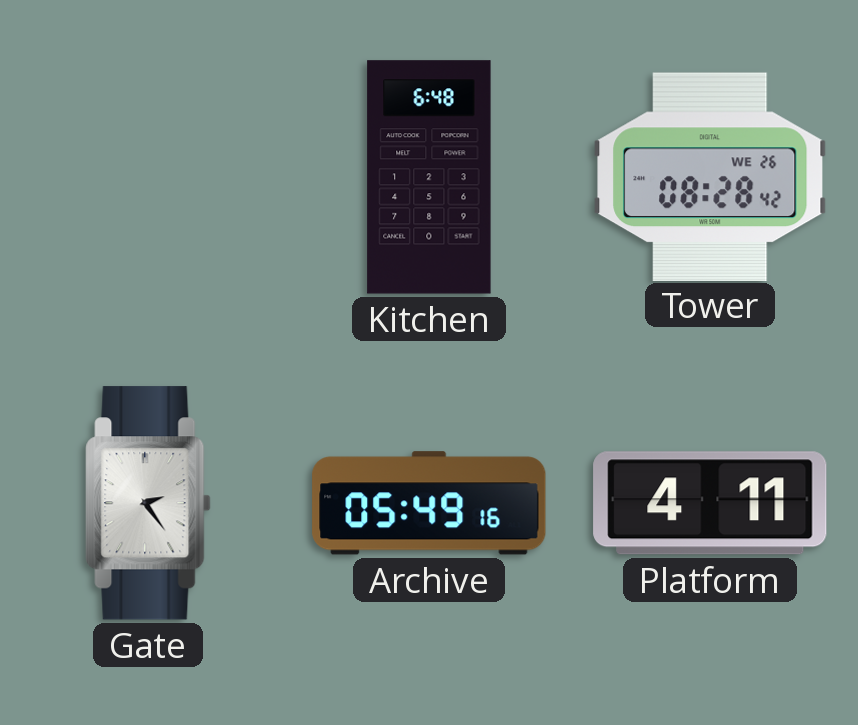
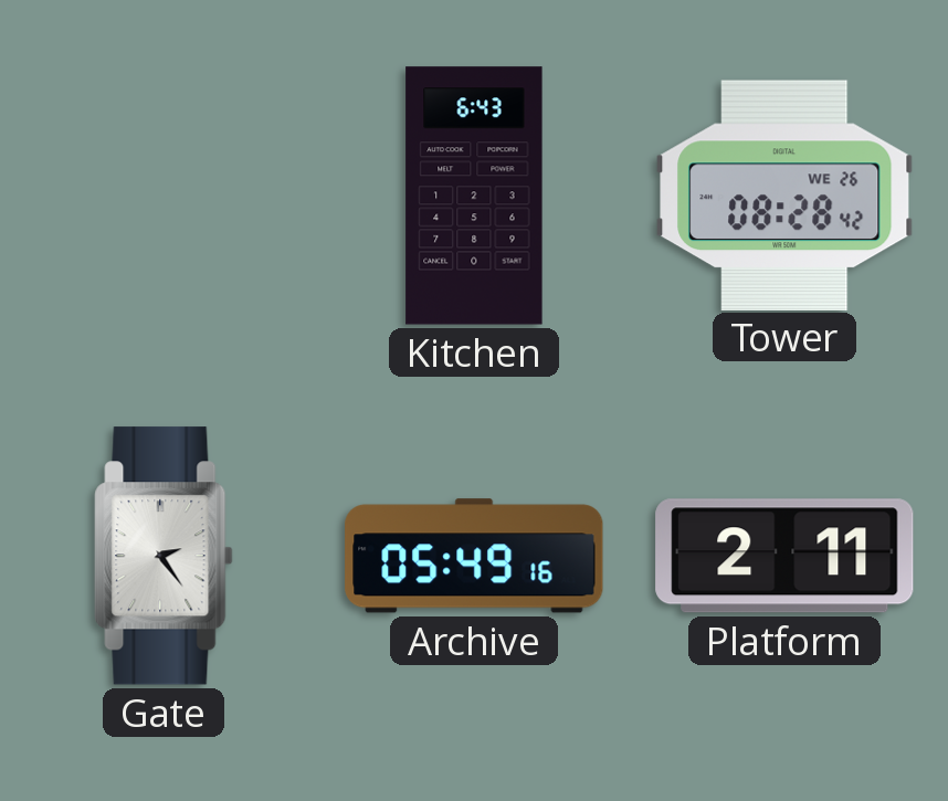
Kitchen: 6:48 -> 6:43 (474, 196)
Platform: 4:11 -> 2:11 (784, 556)
